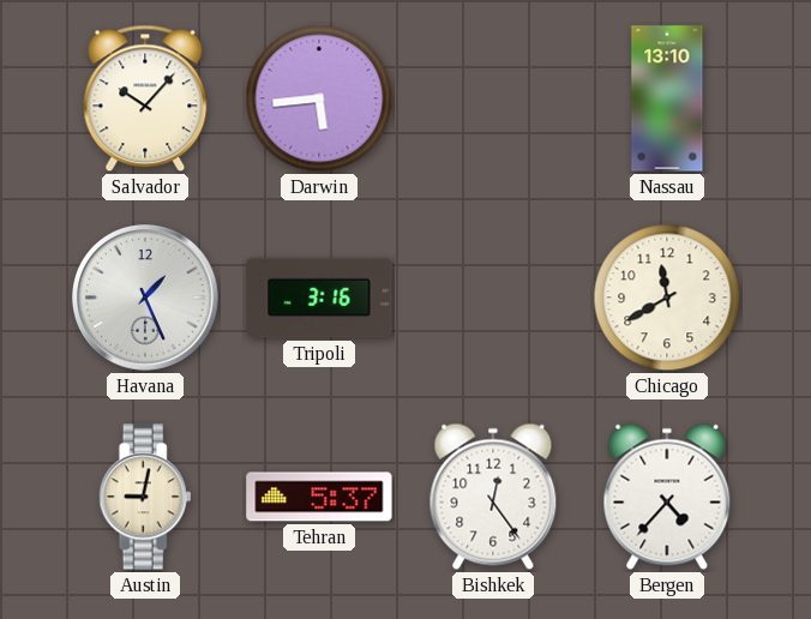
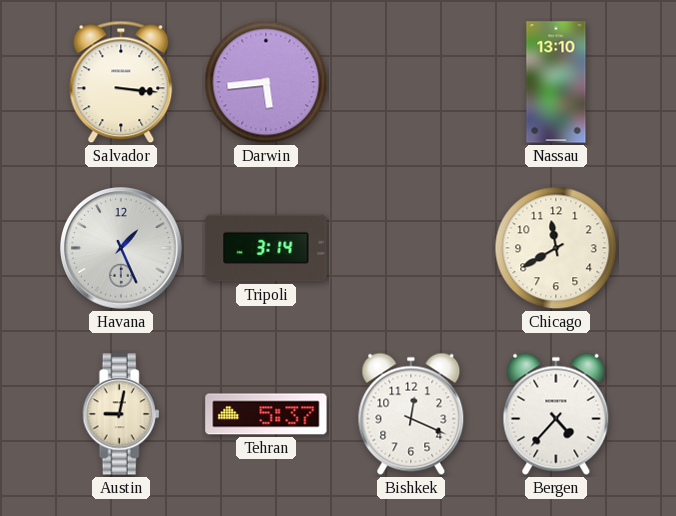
Salvador: 10:07 -> 3:16 (121, 82)
Tripoli: 3:16 -> 3:14 (266, 248)
Bishkek: 12:24 -> 12:19 (411, 414)
